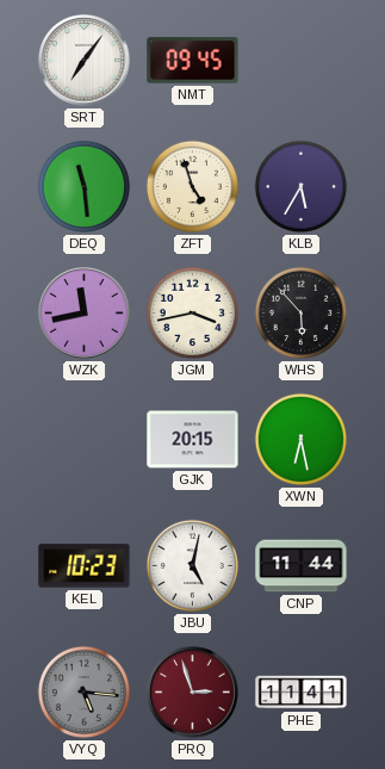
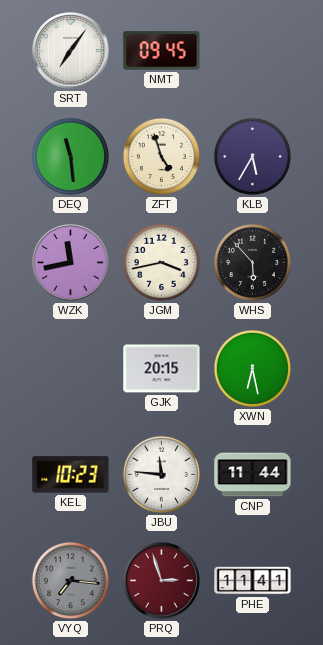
JBU: 5:02 -> 11:46 (161, 474)
VYQ: 5:16 -> 7:16 (70, 580)
